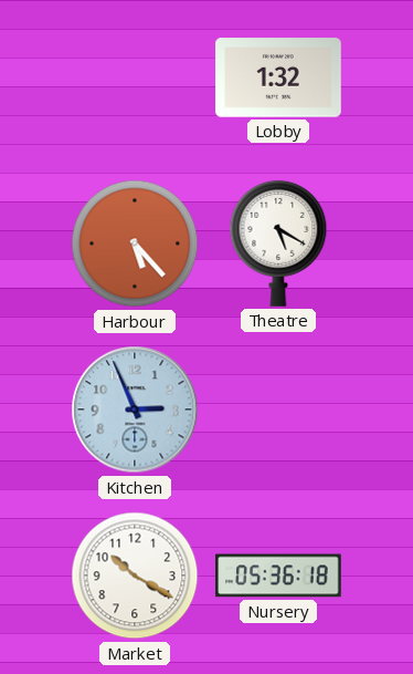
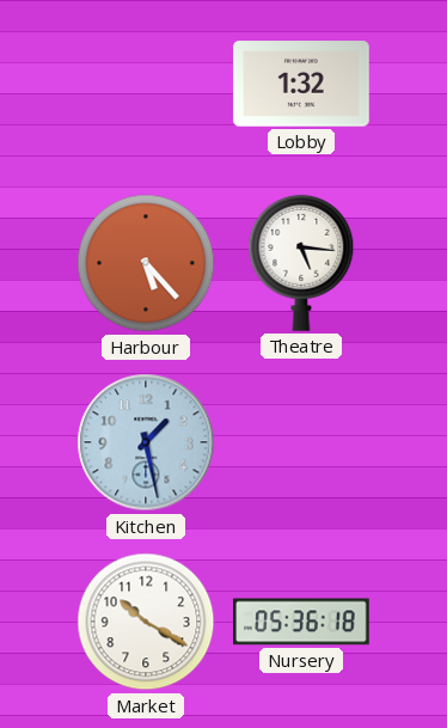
Theatre: 5:20 -> 5:16 (301, 263)
Kitchen: 2:56 -> 1:28 (146, 442)
